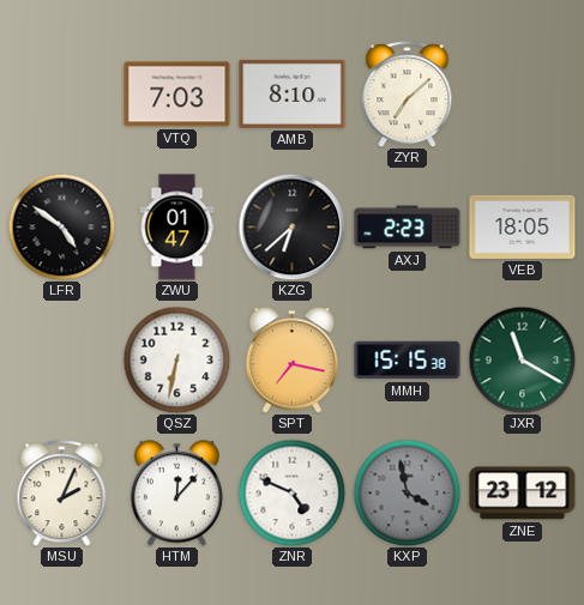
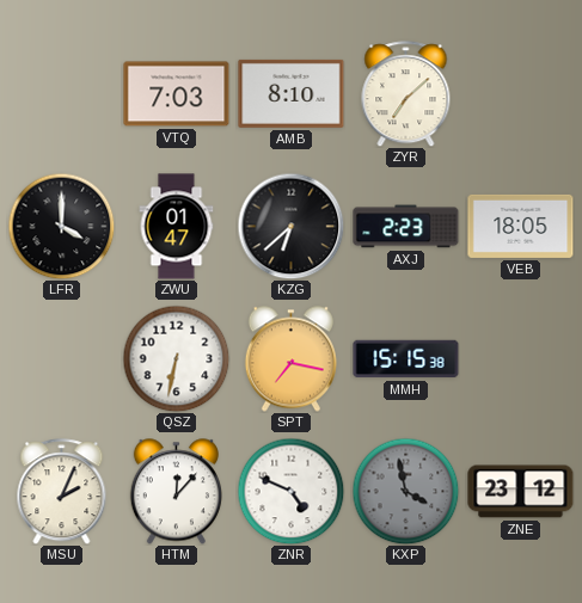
LFR: 4:51 -> 4:00 (61, 226)
JXR: 11:20 -> none (522, 359)
